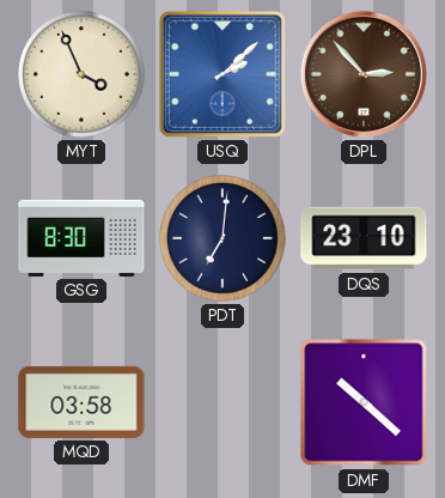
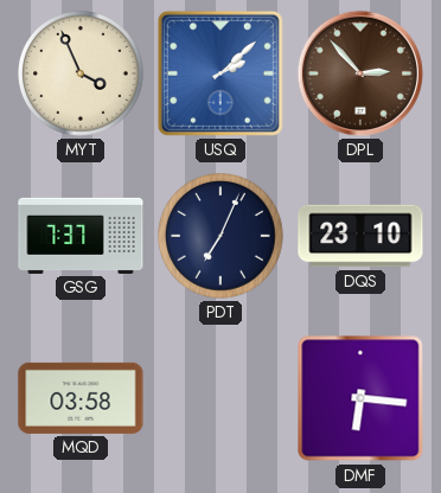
GSG: 8:30 -> 7:37 (81, 236)
PDT: 7:01 -> 7:04 (220, 236)
DMF: 10:22 -> 6:16 (360, 398)
